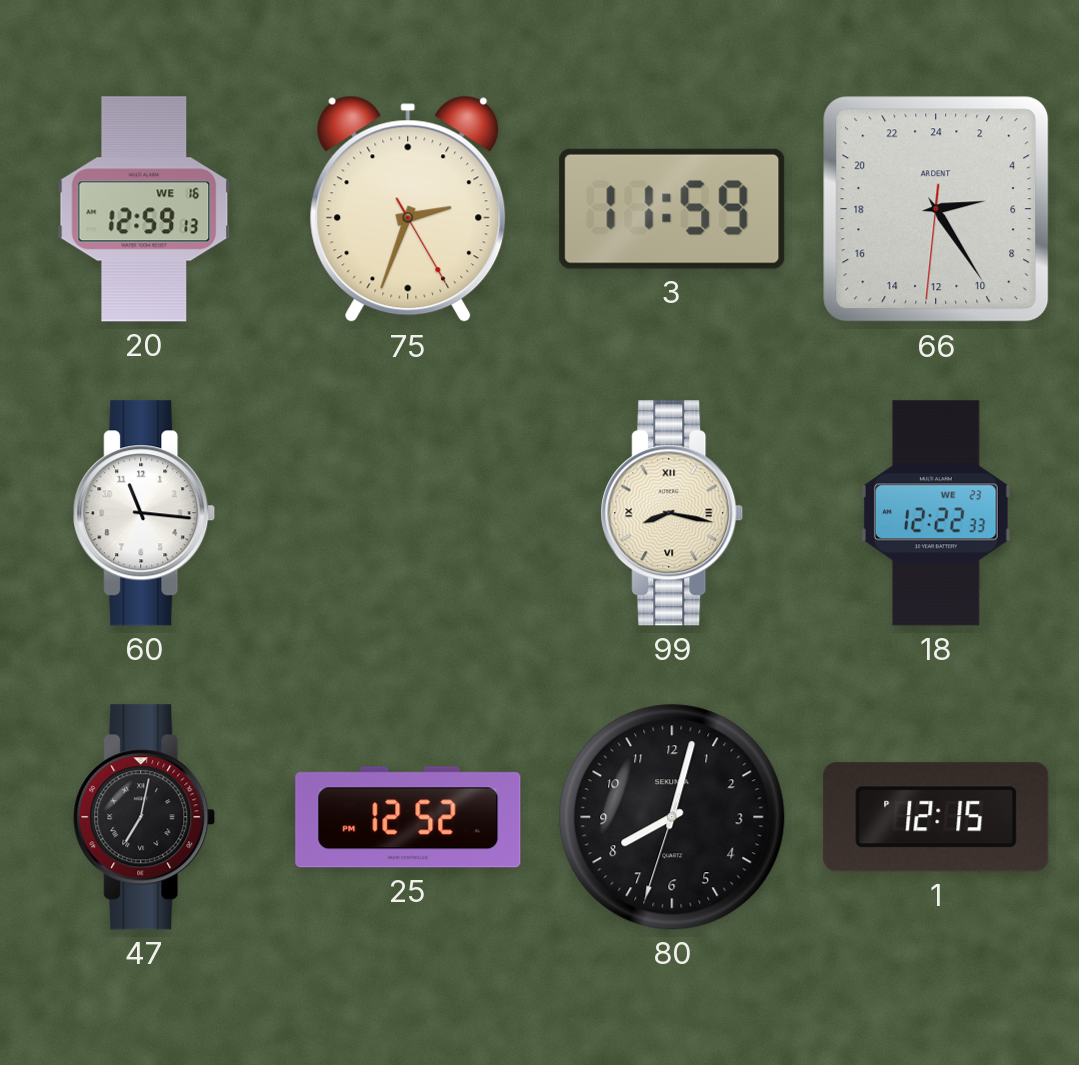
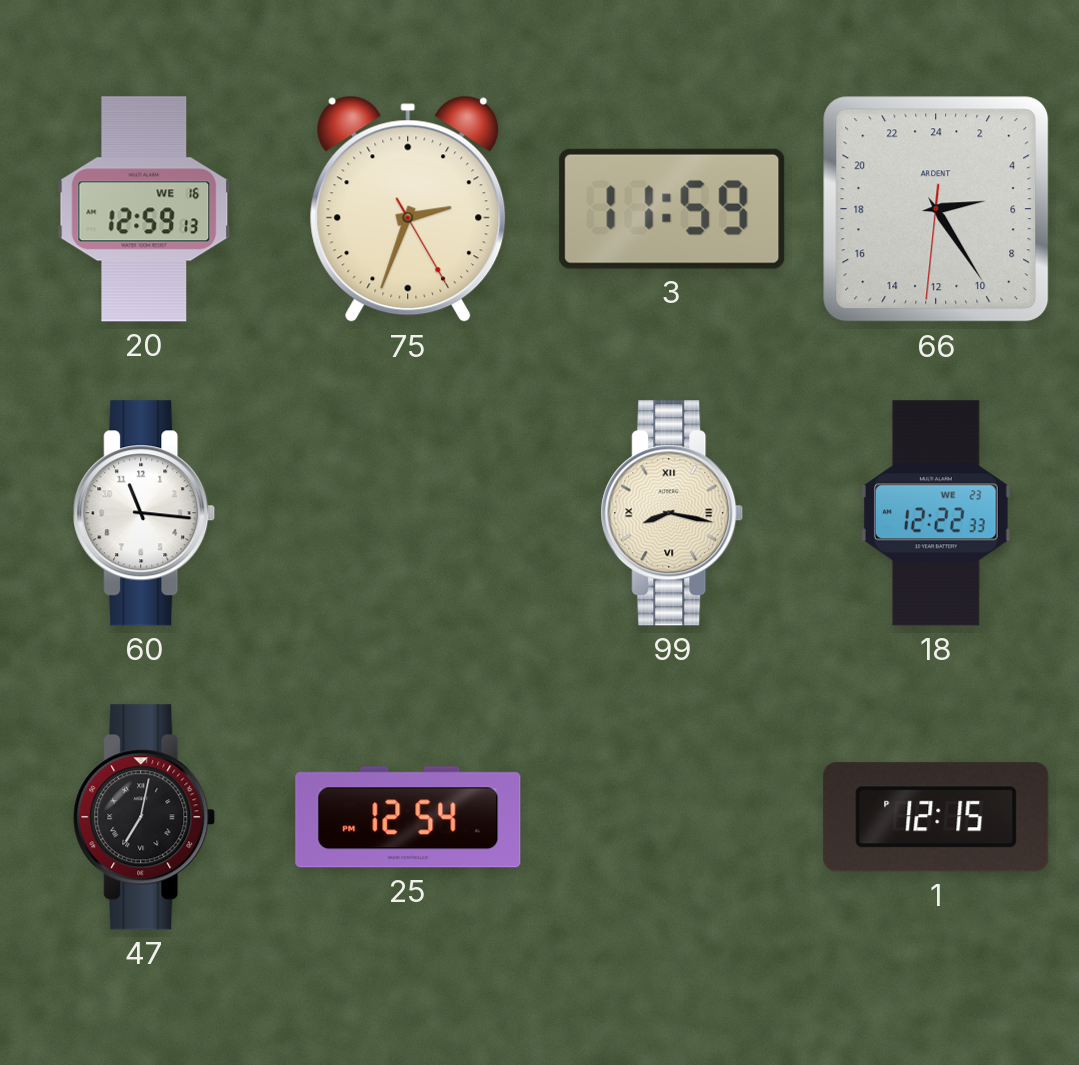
25: 12:52 -> 12:54 (408, 817)
80: 8:02 -> none (672, 817)
